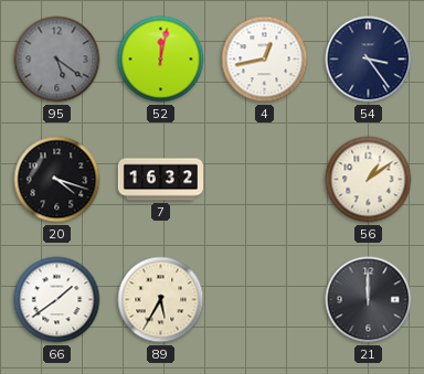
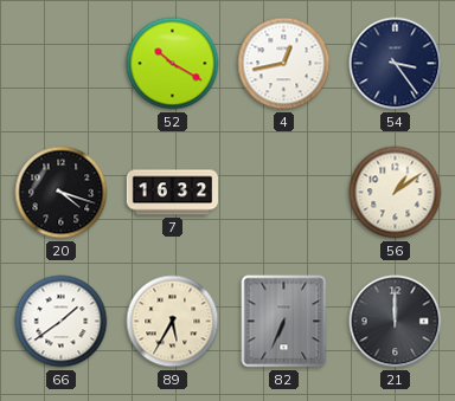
95: 5:21 -> none (57, 60)
52: 12:02 -> 10:20 (173, 64)
82: none -> 6:34 (284, 322)
